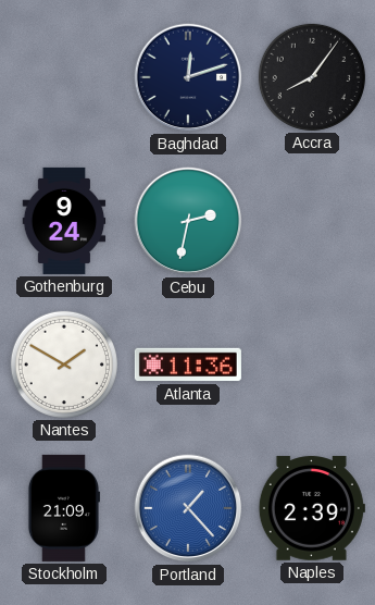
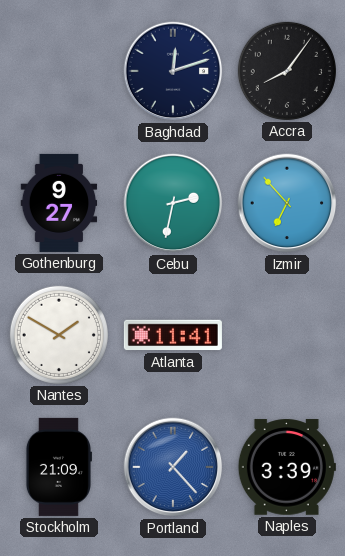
Gothenburg: 9:24 -> 9:27 (59, 203)
Izmir: none -> 6:53 (287, 203)
Atlanta: 11:36 -> 11:41 (173, 335)
Naples: 2:39 -> 3:39 (287, 467)
